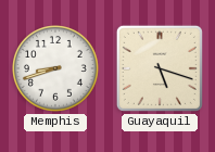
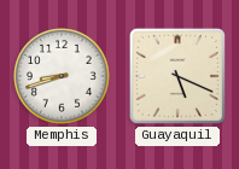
Guayaquil: 5:18 -> 5:19 (177, 76)
